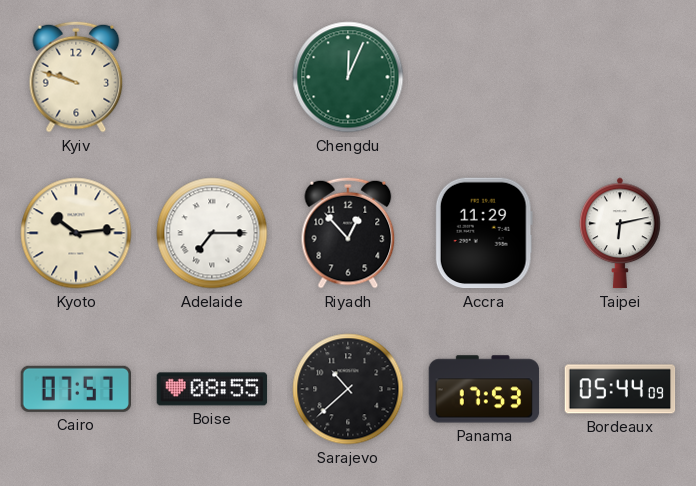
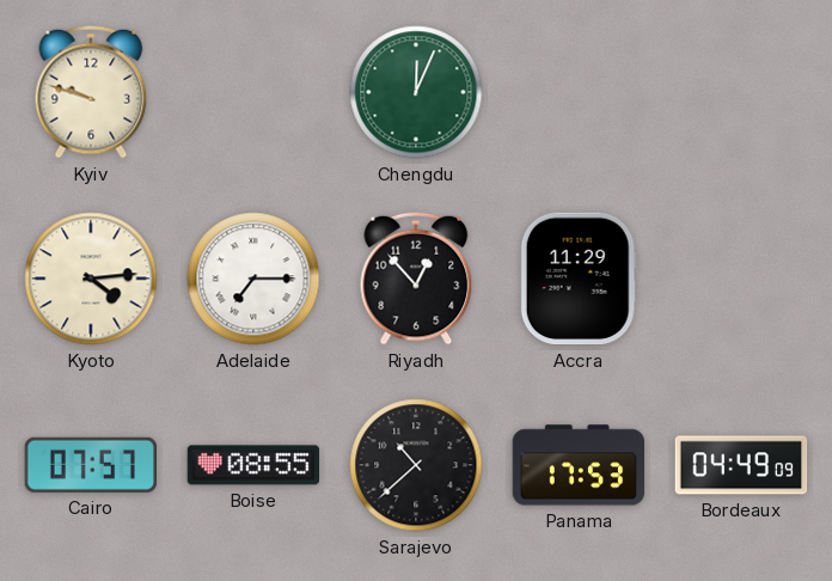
Kyoto: 10:14 -> 4:14 (91, 279)
Taipei: 6:13 -> none (620, 233)
Bordeaux: 05:44 -> 04:49 (741, 465)
